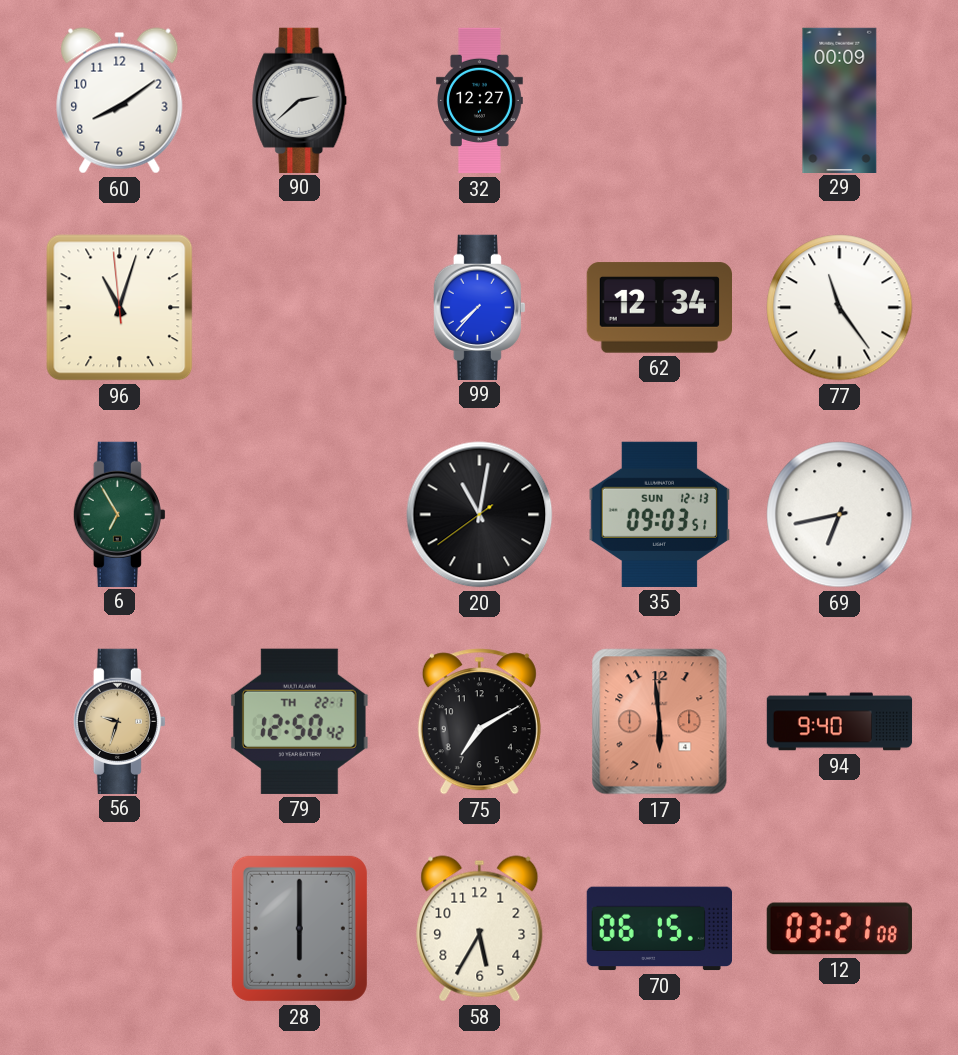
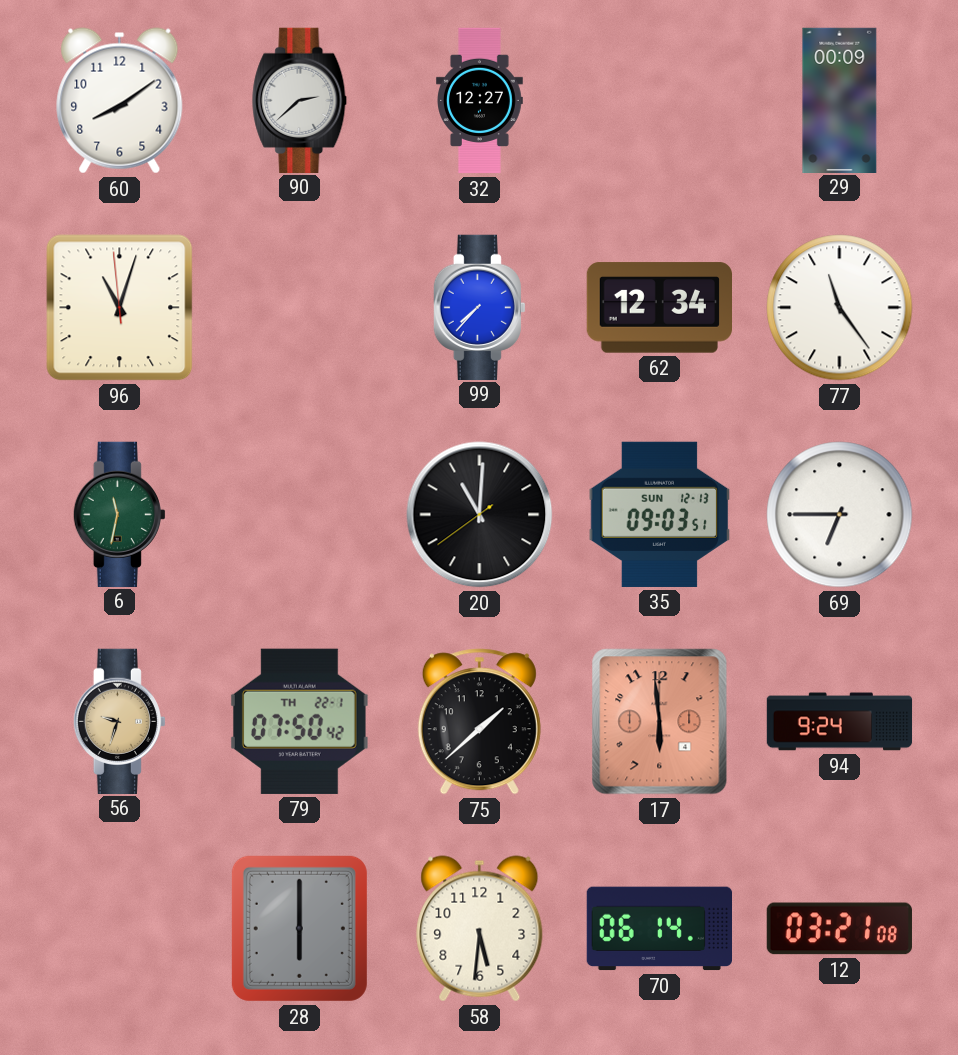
6: 6:55 -> 11:32 (119, 514)
20: 11:01 -> 11:00 (480, 515)
69: 6:43 -> 6:45 (840, 515)
79: 12:50 -> 07:50 (299, 721)
75: 7:10 -> 1:38 (479, 722)
94: 9:40 -> 9:24 (840, 722)
58: 5:35 -> 5:31 (480, 929)
70: 06:15 -> 06:14 (659, 929)
